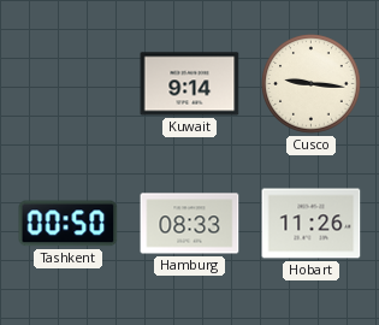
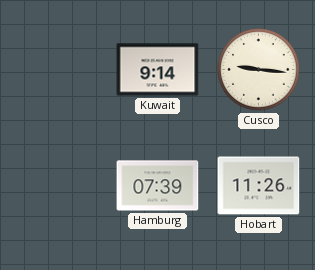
Tashkent: 00:50 -> none (69, 224)
Hamburg: 08:33 -> 07:39 (158, 186)
